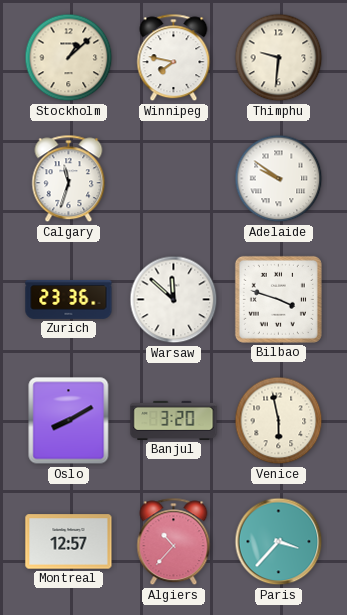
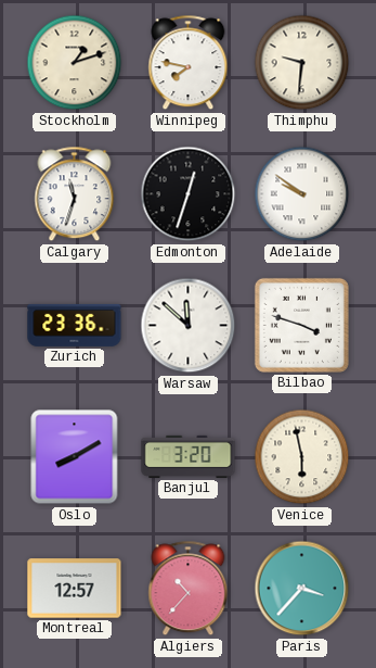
Stockholm: 1:08 -> 1:12 (75, 63)
Edmonton: none -> 12:33 (189, 194)
